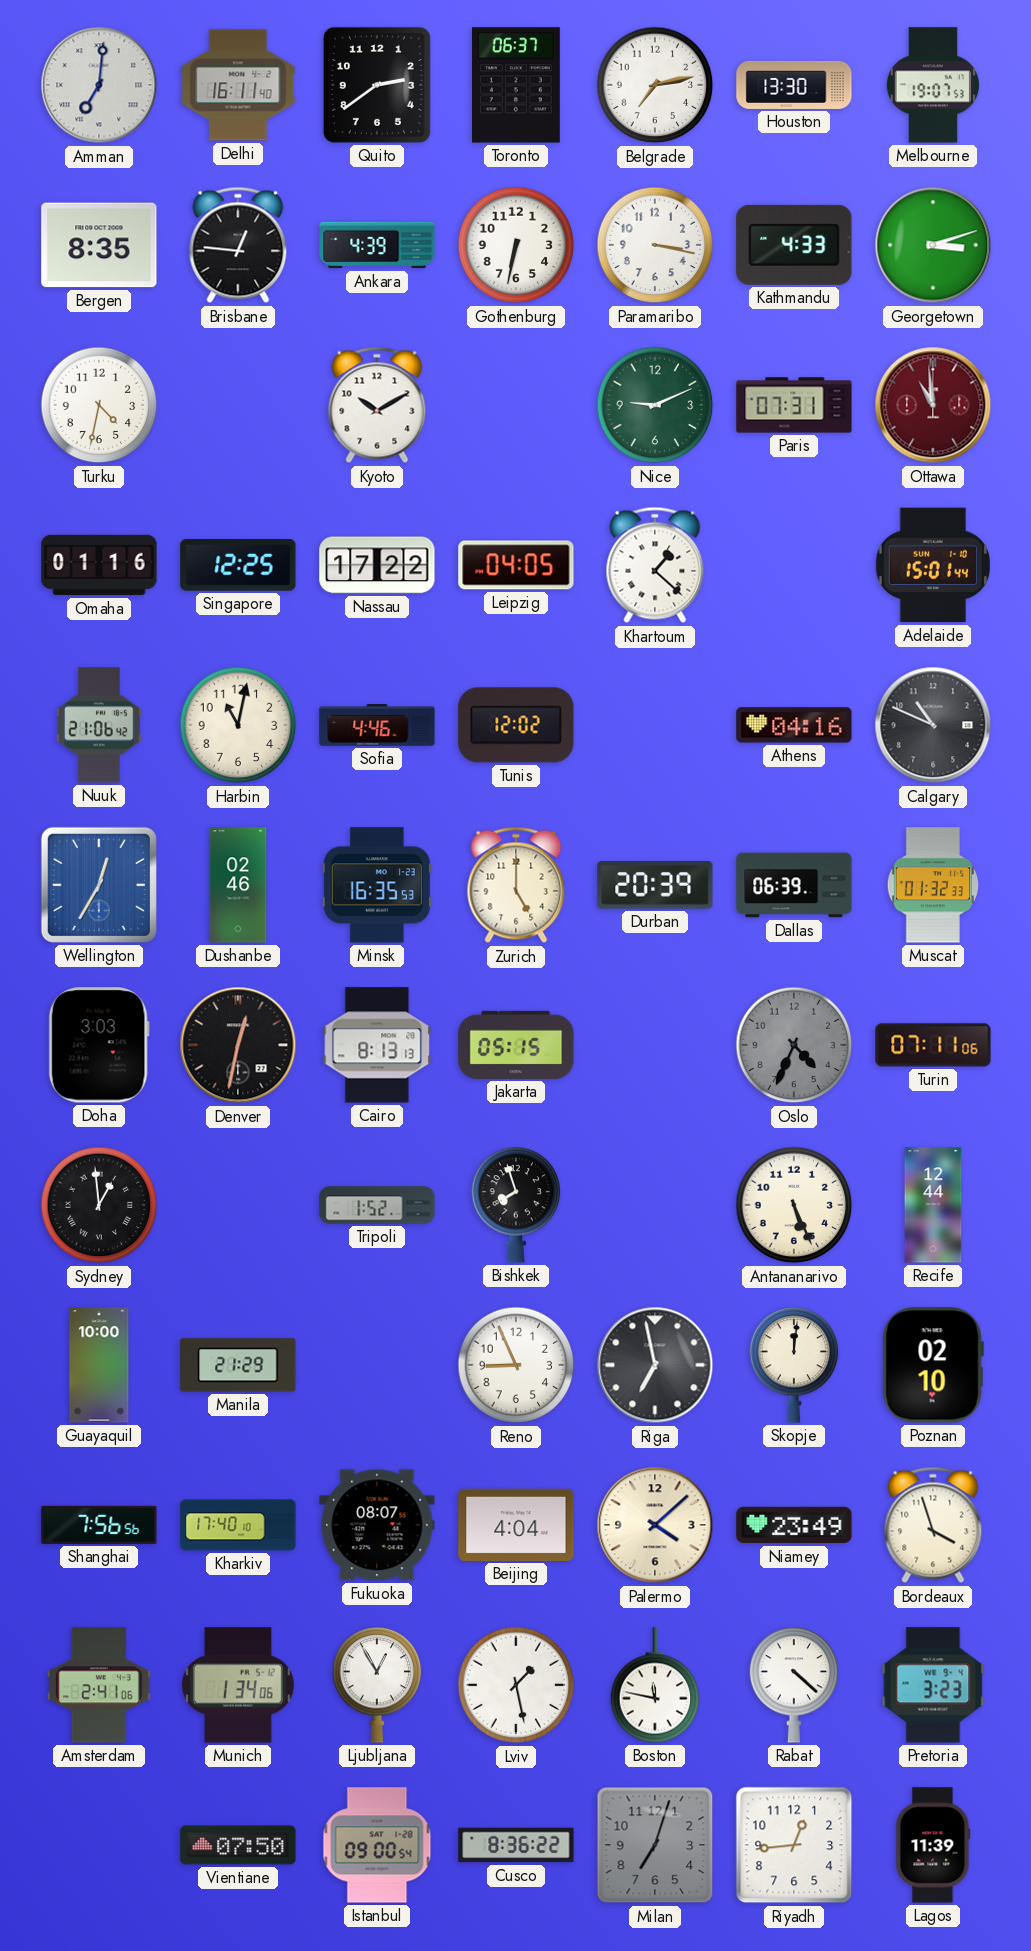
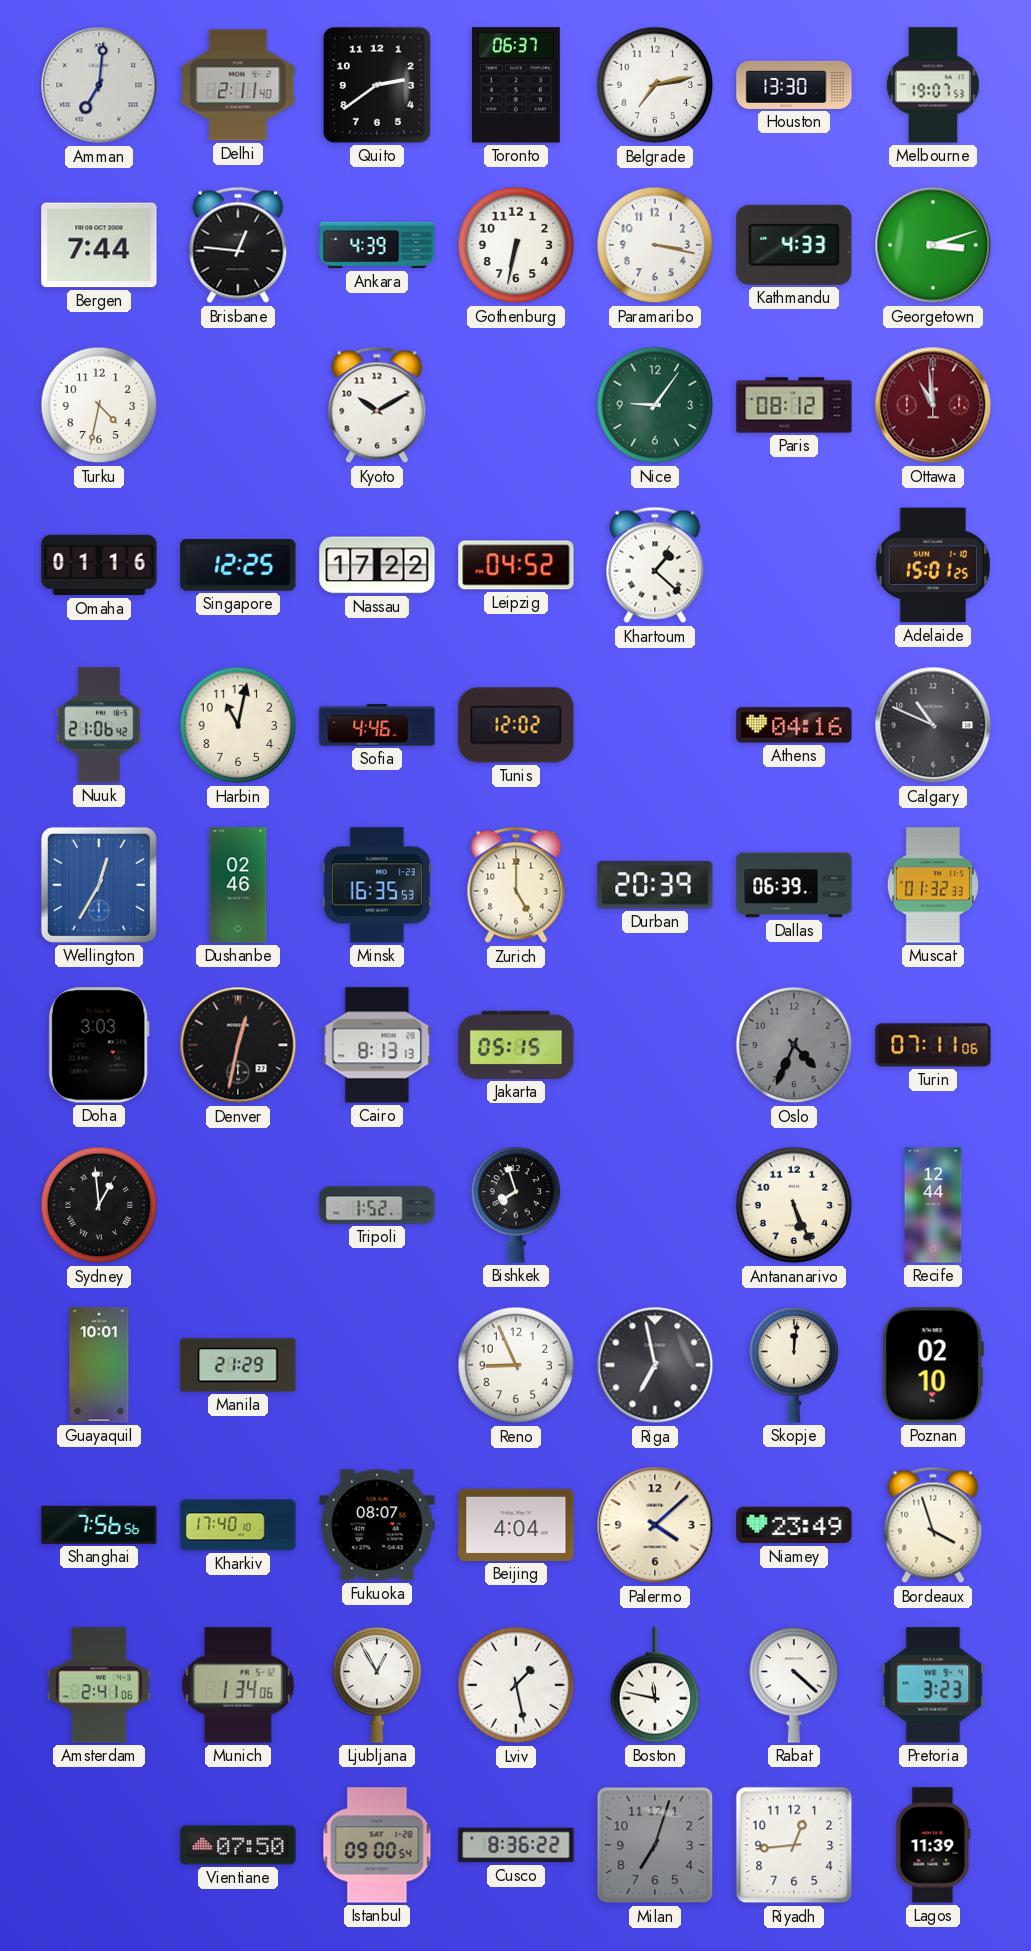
Delhi: 16:11 -> 2:11 (238, 85)
Bergen: 8:35 -> 7:44 (99, 245)
Nice: 9:11 -> 9:06 (655, 405)
Paris: 07:31 -> 08:12 (794, 405)
Leipzig: 04:05 -> 04:52 (516, 565)
Adelaide: 15:01:44 -> 15:01:25 (932, 565)
Guayaquil: 10:00 -> 10:01 (99, 1365)
